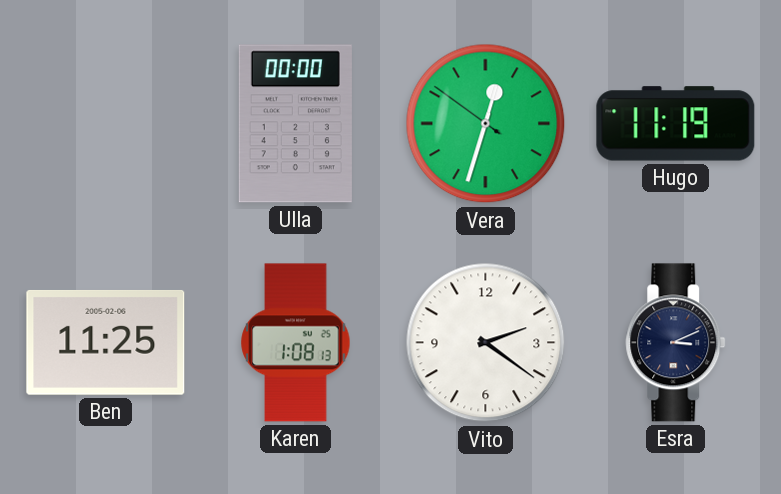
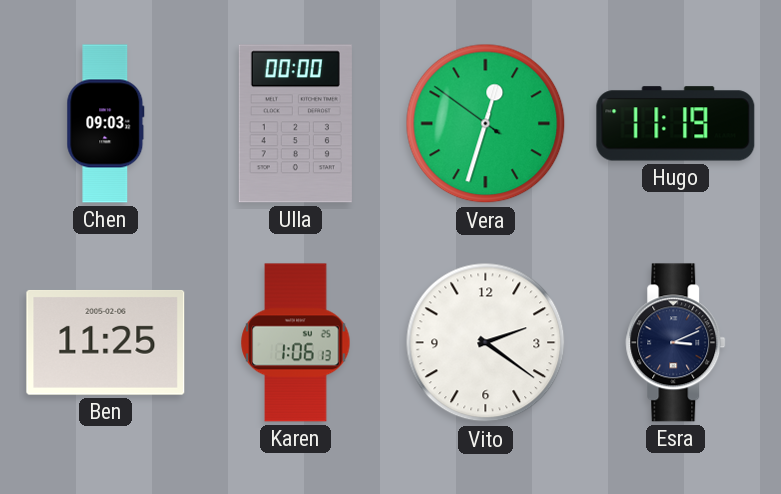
Chen: none -> 09:03 (106, 124)
Karen: 1:08 -> 1:06 (296, 343)
